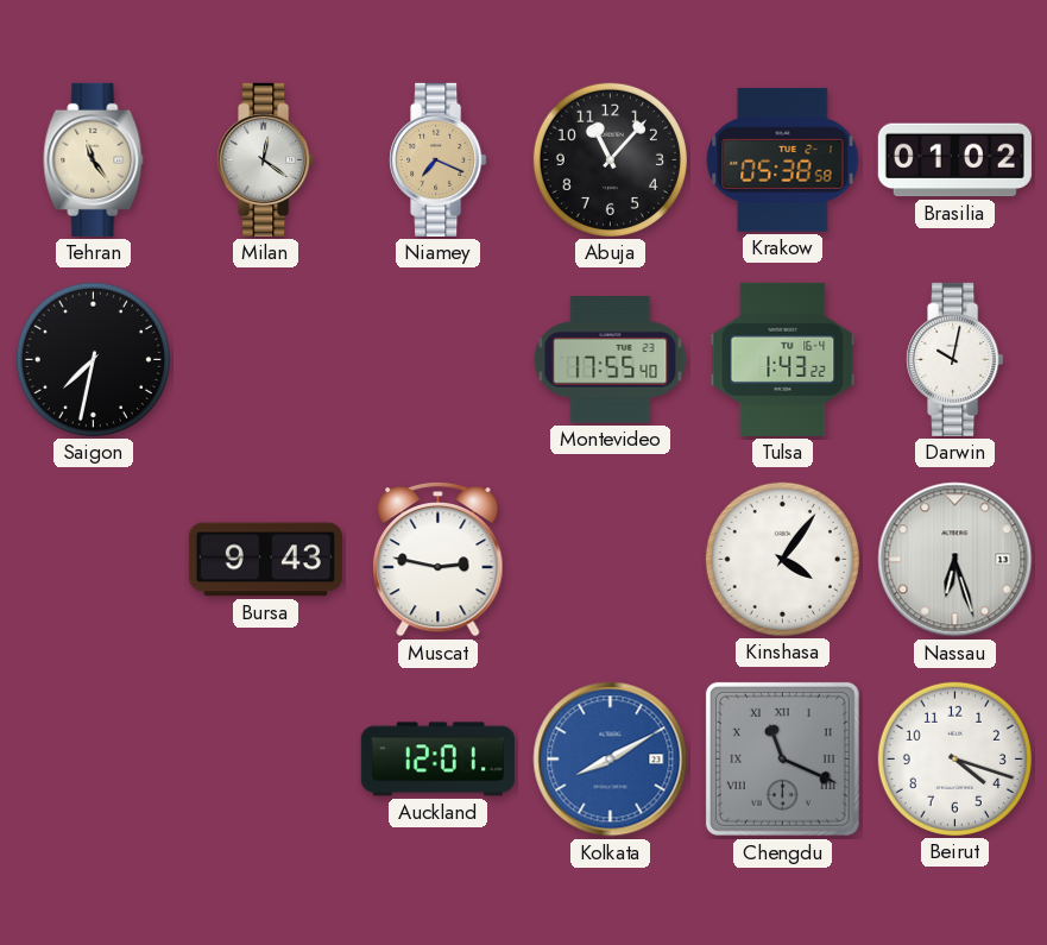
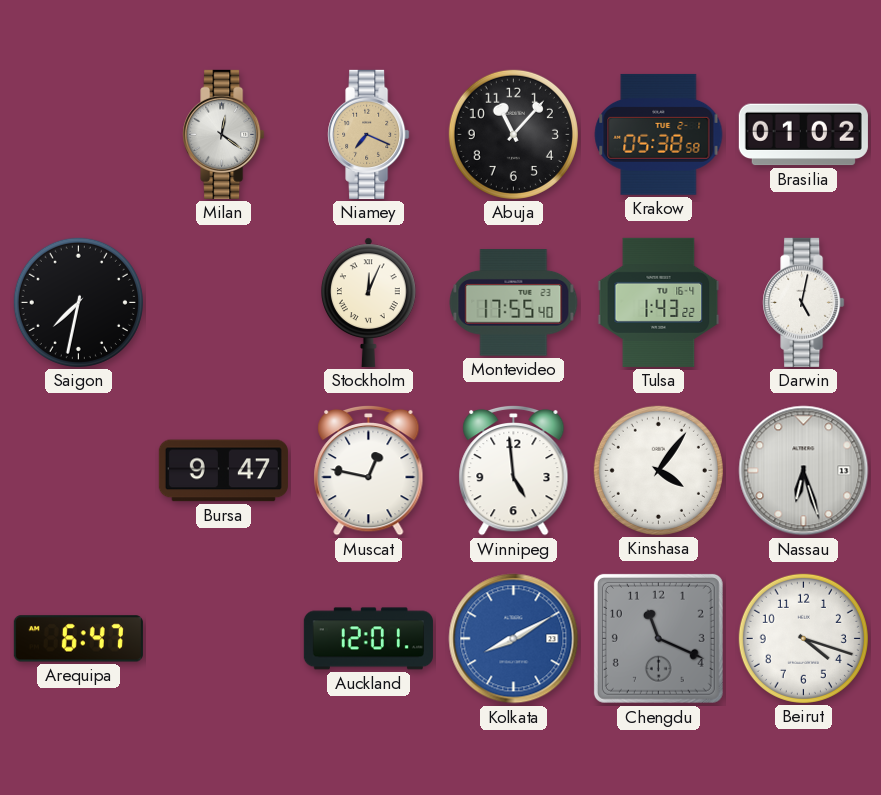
Tehran: 11:24 -> none (94, 159)
Stockholm: none -> 12:04 (369, 302)
Darwin: 10:02 -> 5:02 (804, 302)
Bursa: 9:43 -> 9:47 (223, 471)
Muscat: 2:47 -> 12:47 (369, 470)
Winnipeg: none -> 4:59 (514, 470)
Arequipa: none -> 6:47 (78, 639)
Chengdu numerals: Roman -> Arabic (658, 638)
